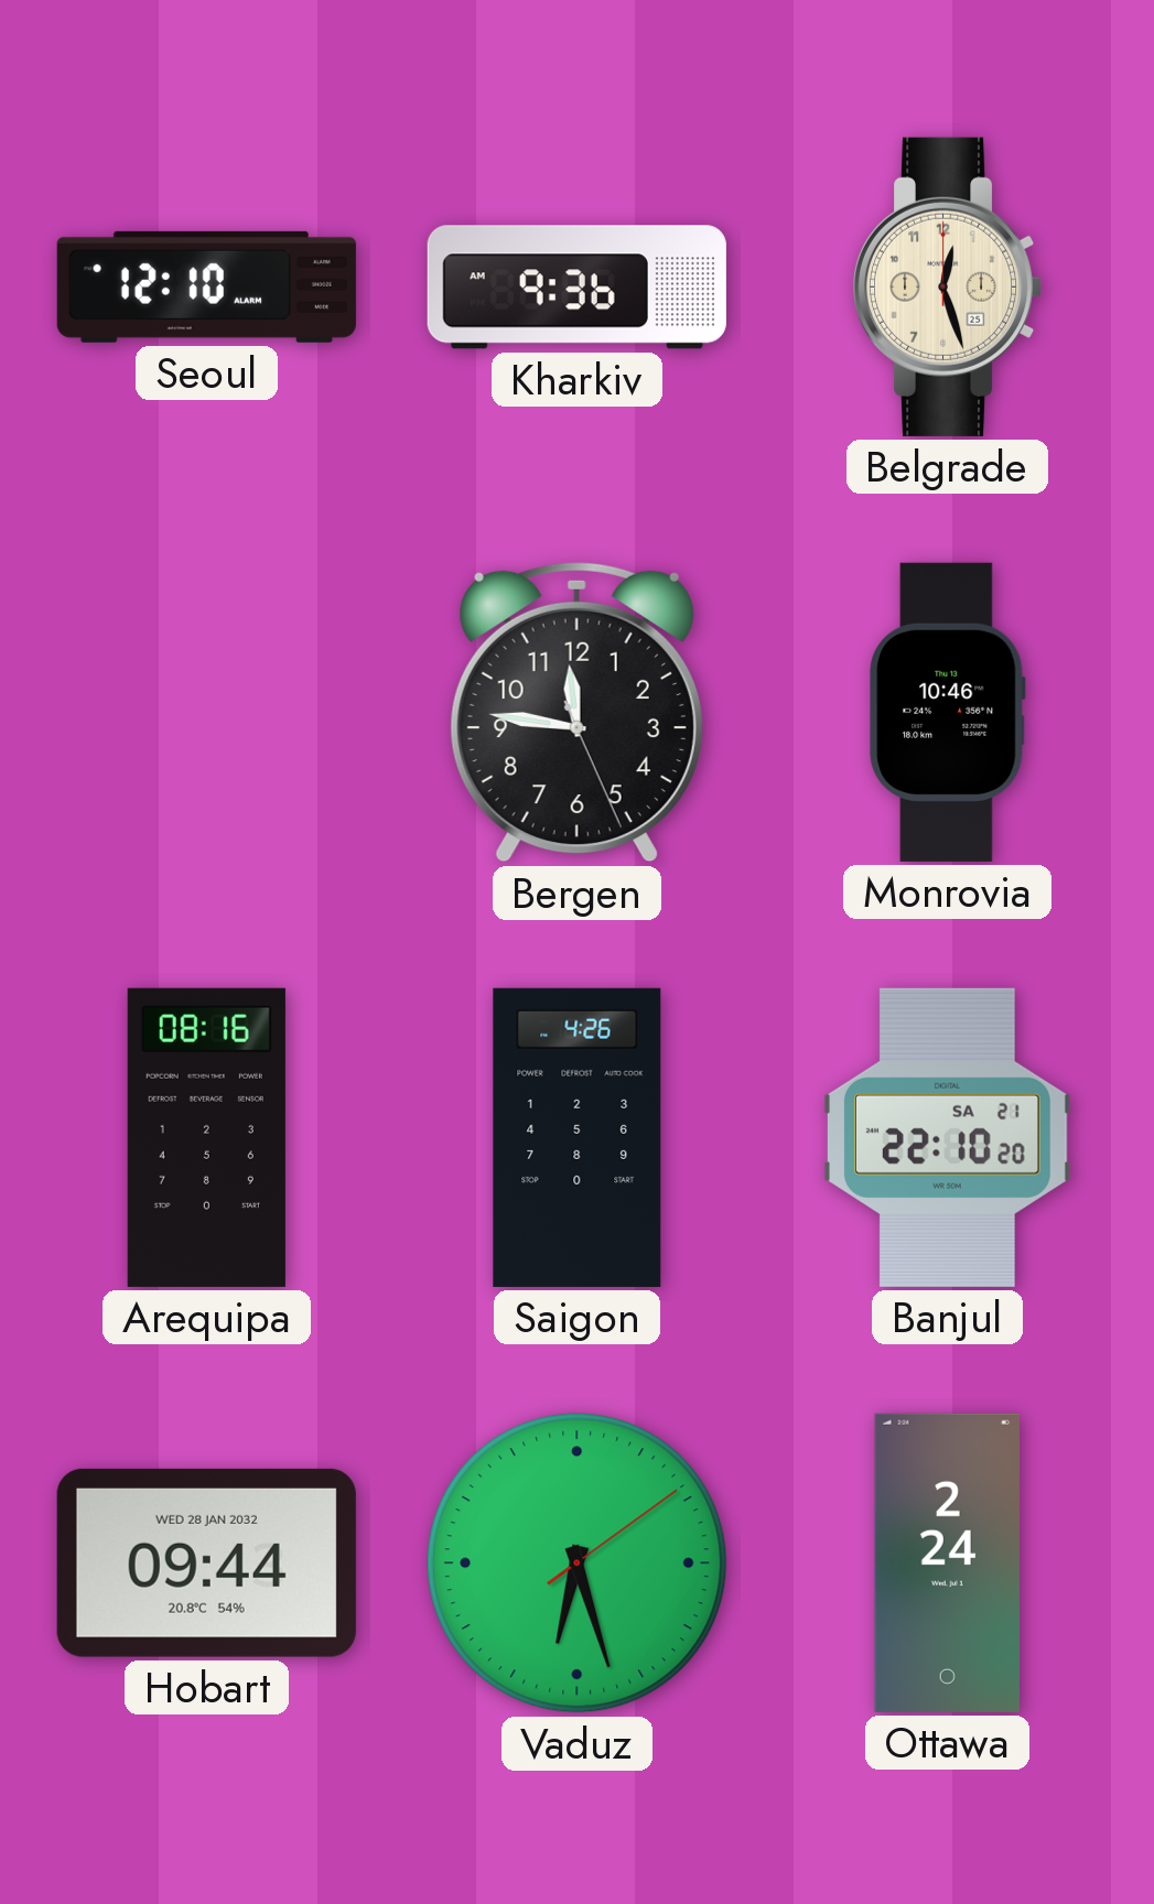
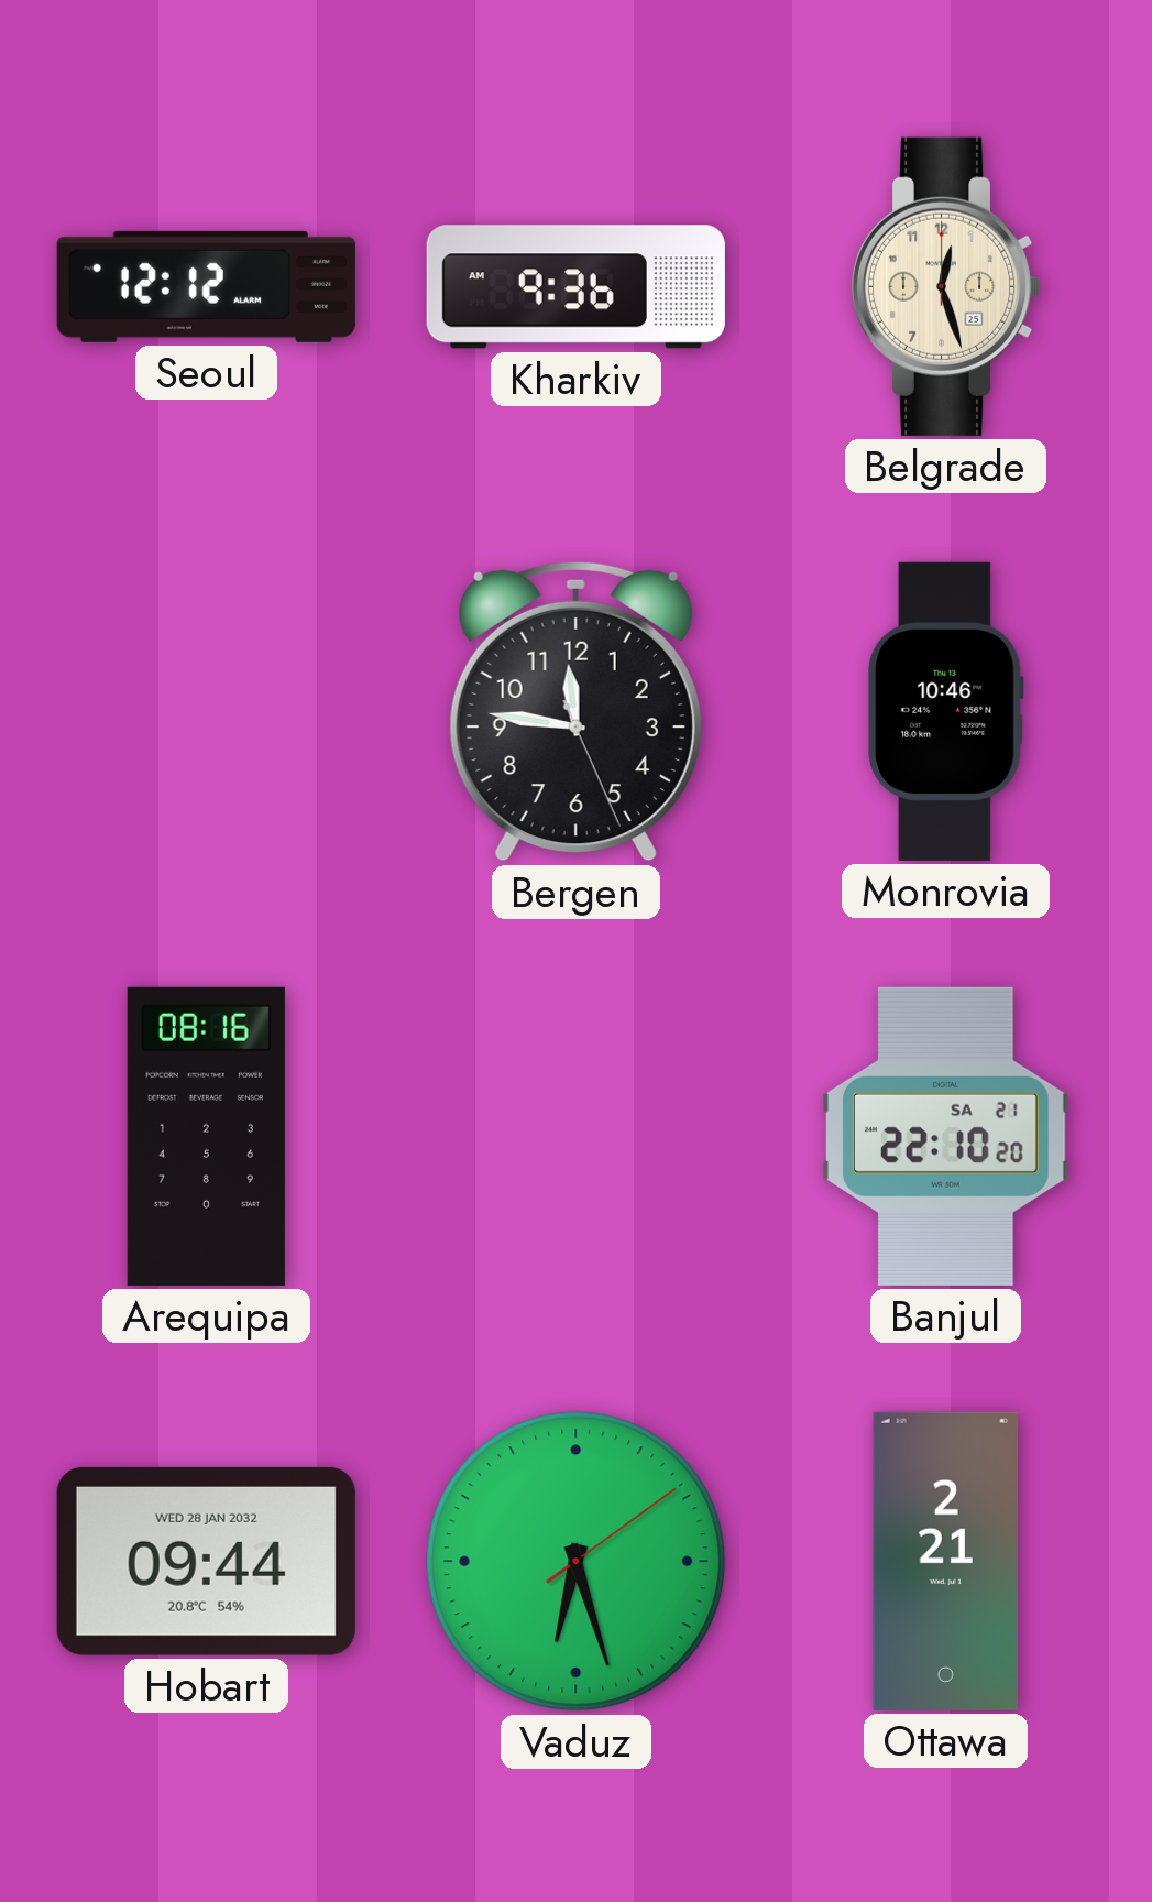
Seoul: 12:10 -> 12:12 (206, 286)
Saigon: 4:26 -> none (578, 1137)
Ottawa: 2:24 -> 2:21 (945, 1561)
